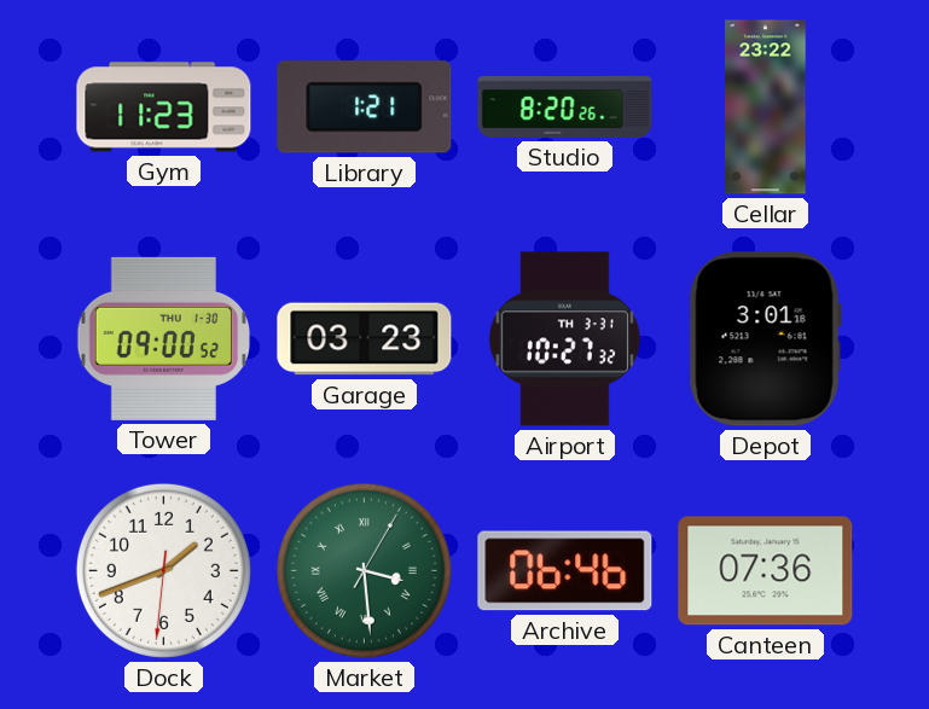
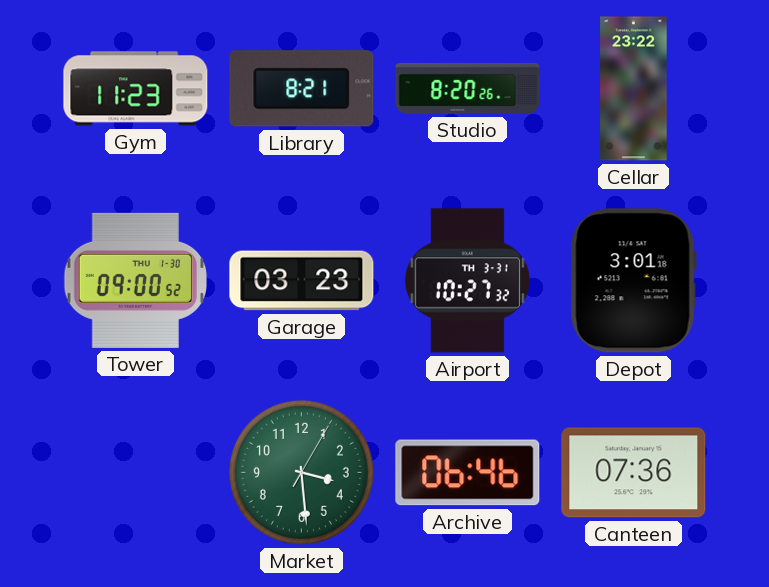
Library: 1:21 -> 8:21 (302, 89)
Dock: 1:41 -> none (163, 570)
Market numerals: Roman -> Arabic (301, 472)
